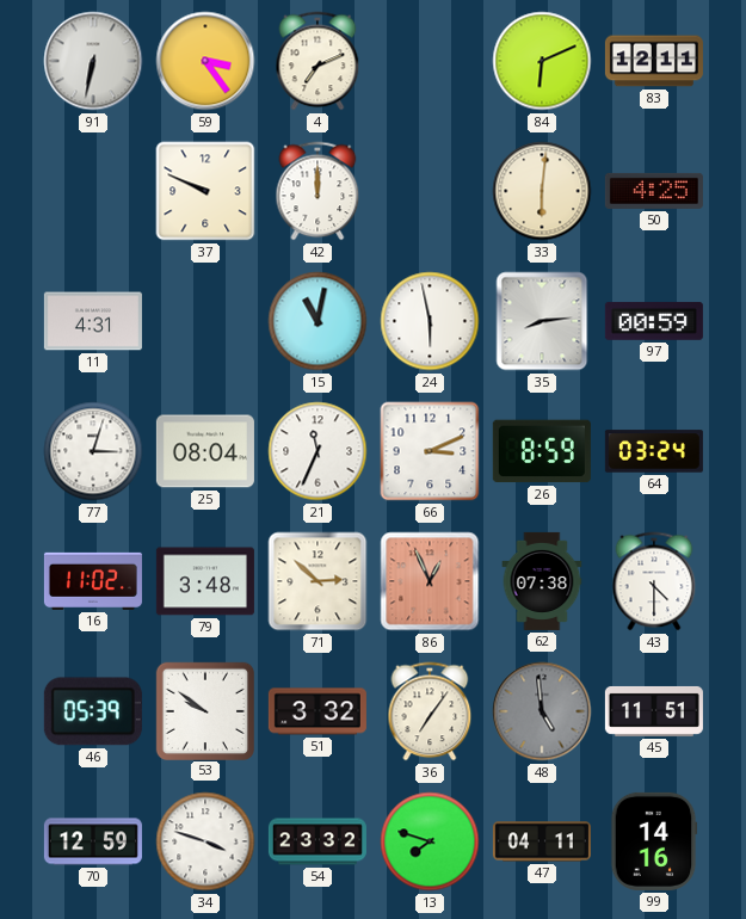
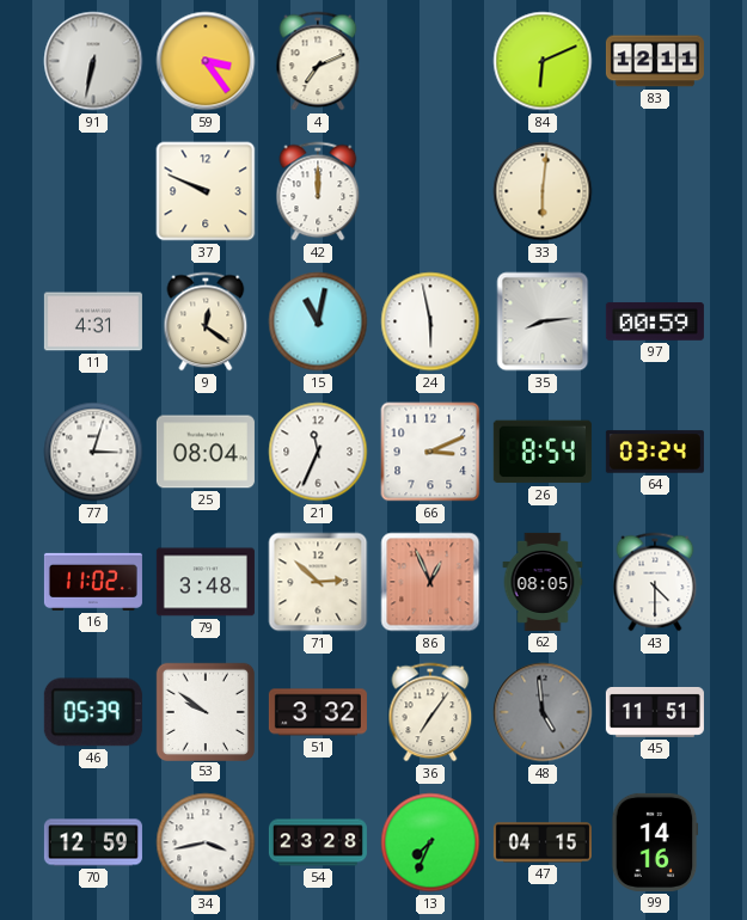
50: 4:25 -> none (654, 191)
9: none -> 12:21 (206, 321)
26: 8:59 -> 8:54 (543, 452)
62: 07:38 -> 08:05 (543, 582)
34: 3:48 -> 3:43 (206, 842)
54: 23:32 -> 23:28 (318, 842)
13: 7:48 -> 7:34 (430, 842)
47: 04:11 -> 04:15 (543, 842)
